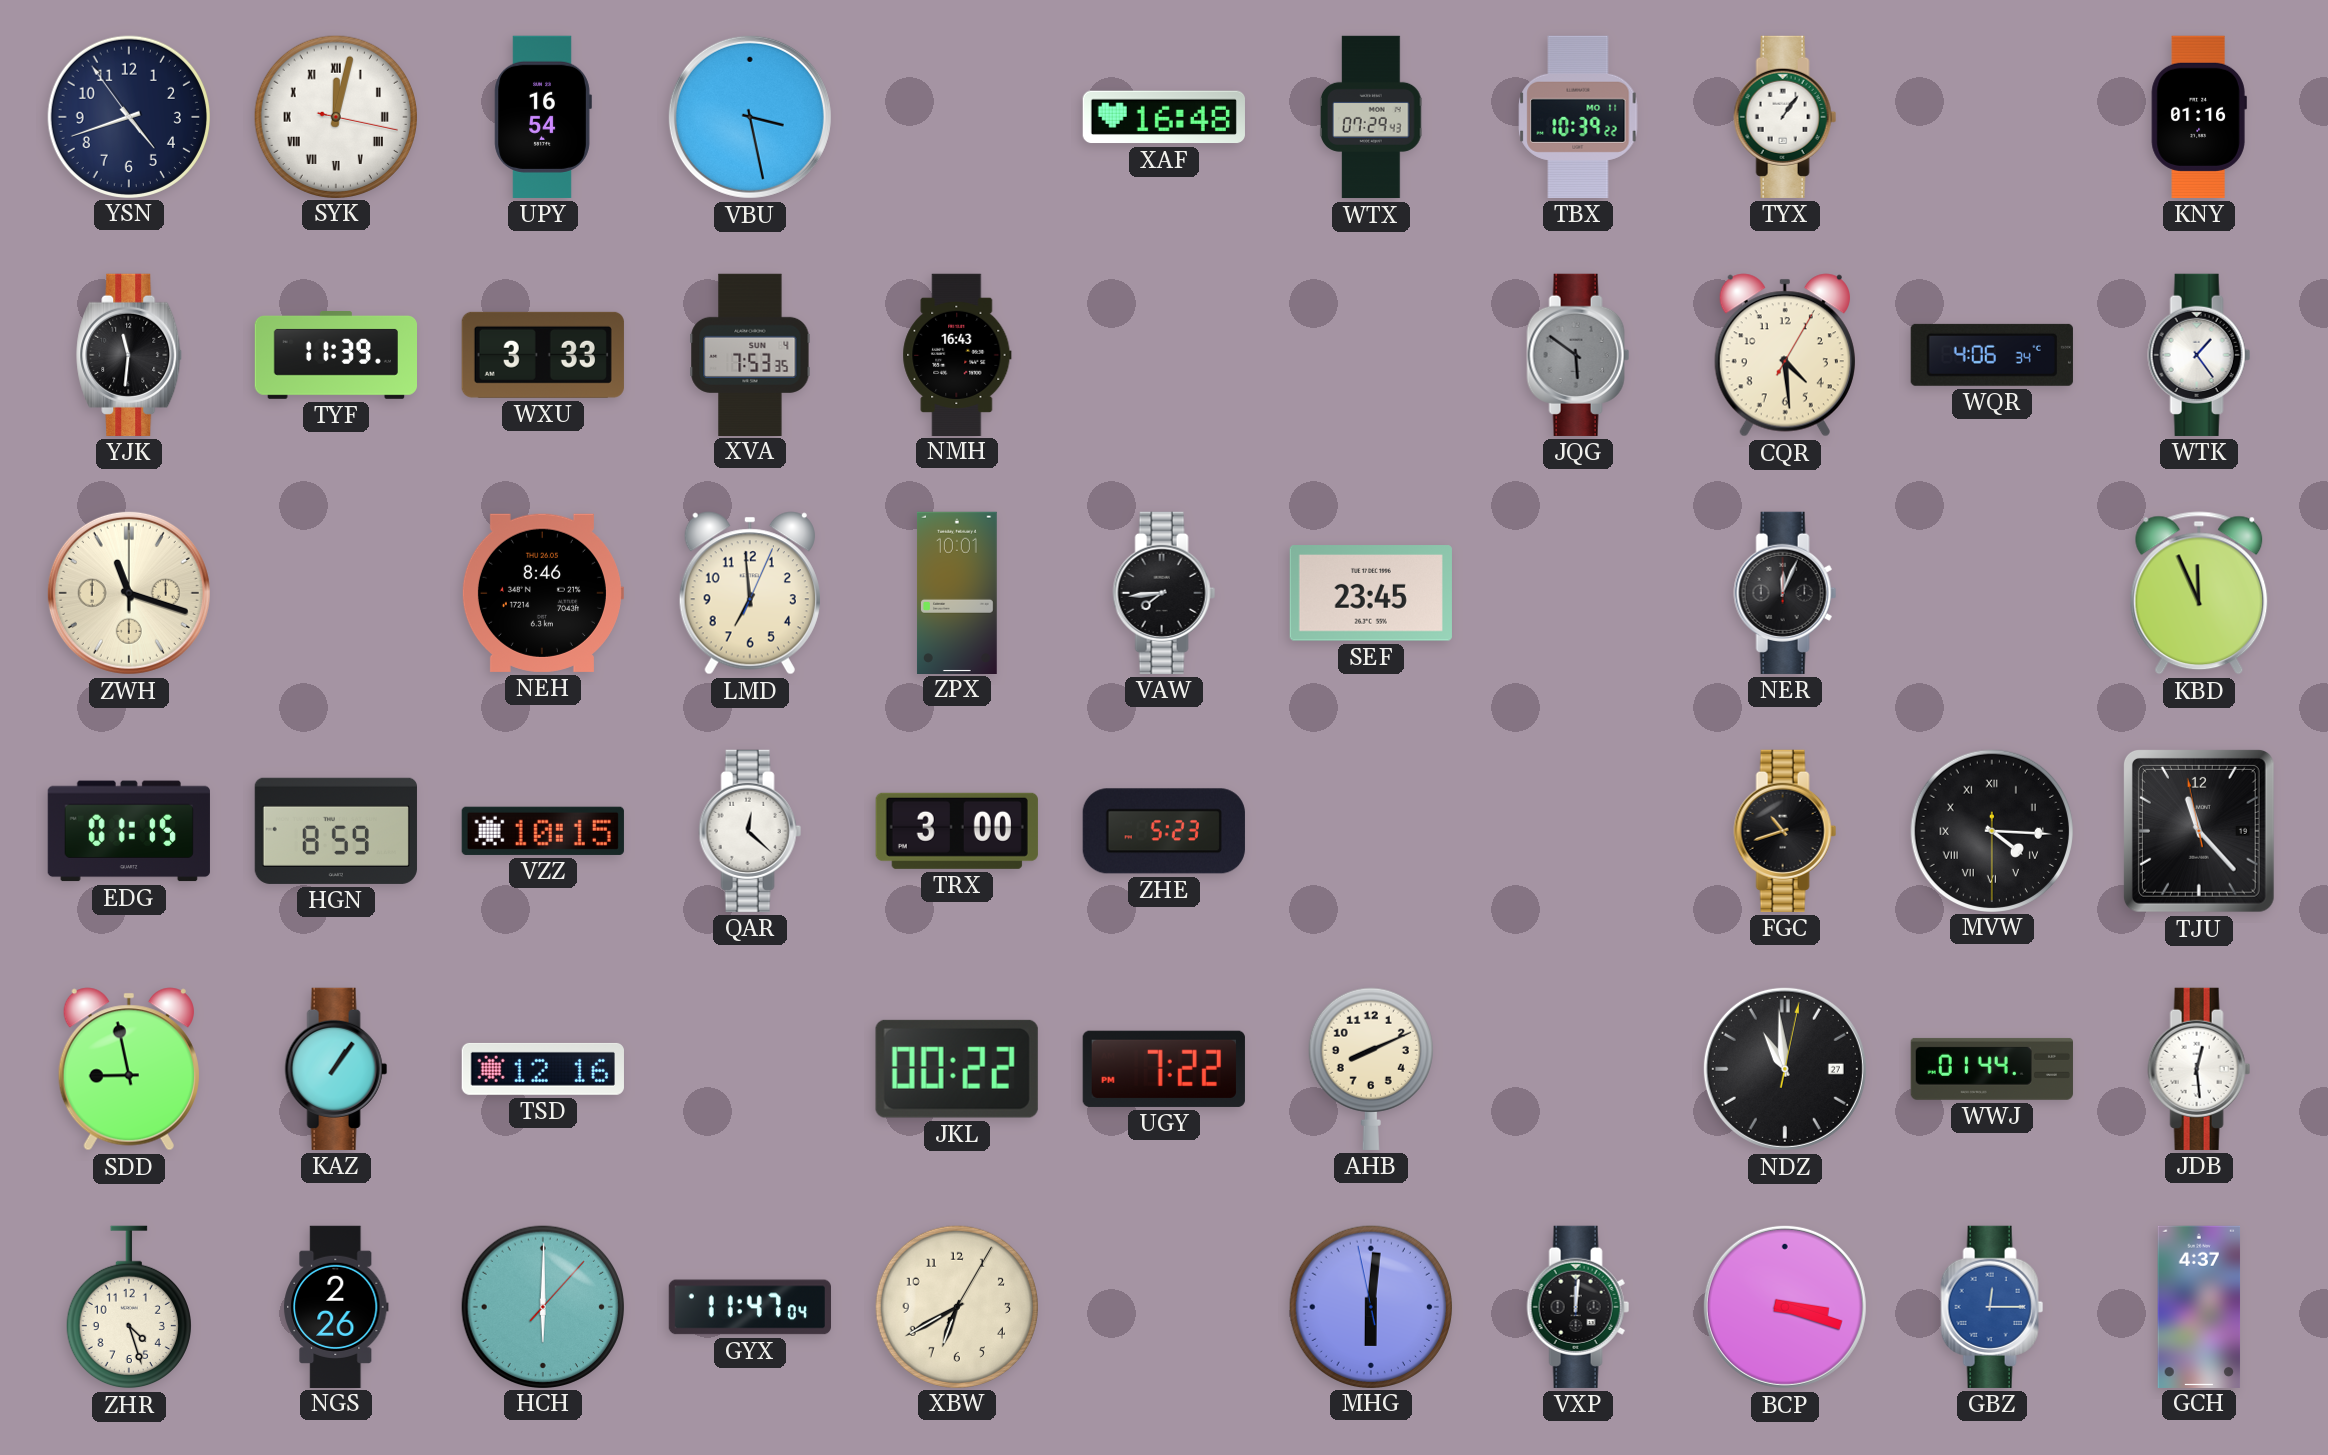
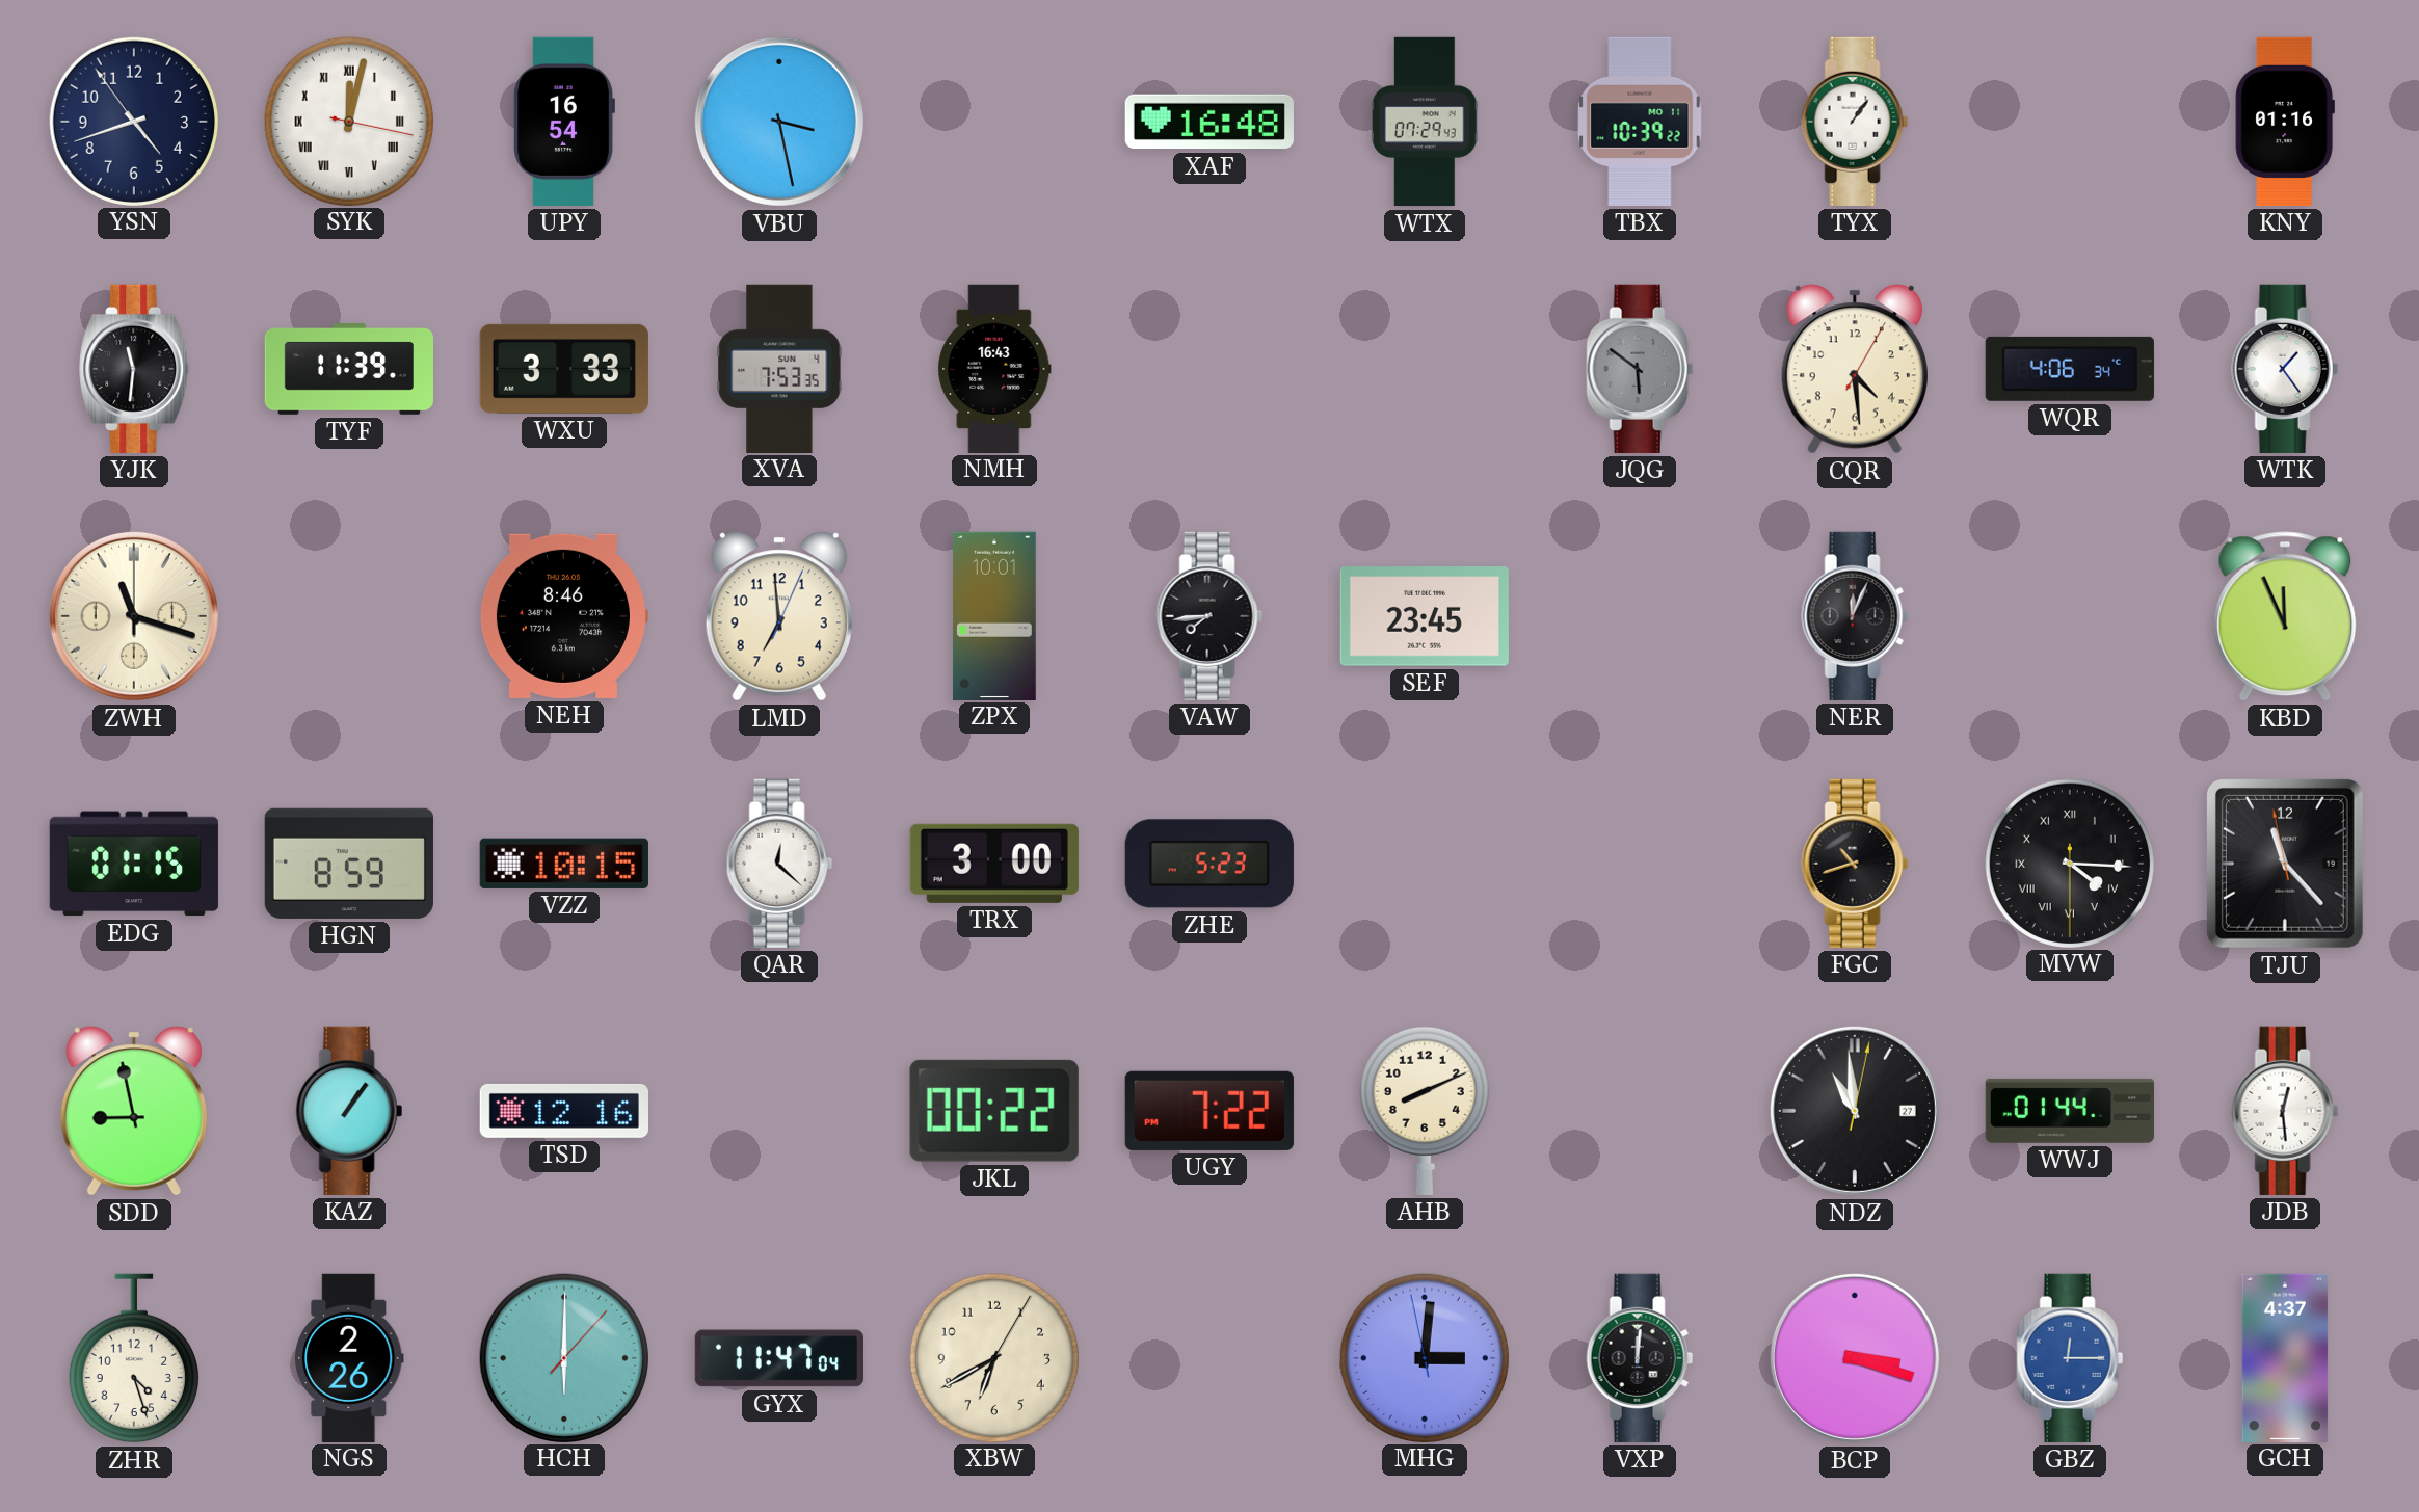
MHG: 6:00 -> 3:00 (1424, 1357)
